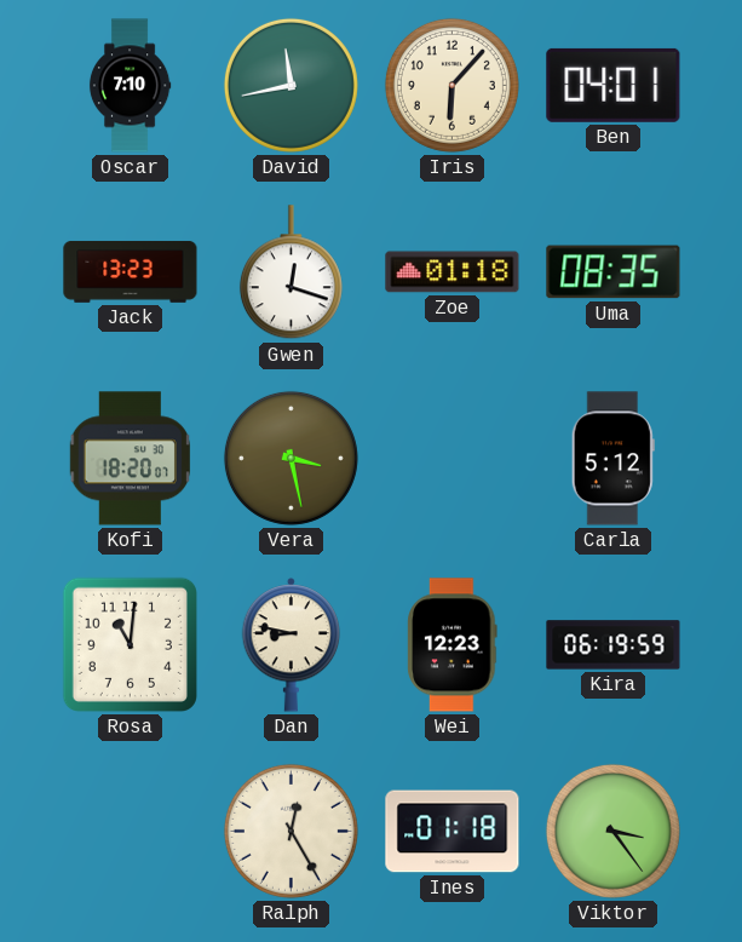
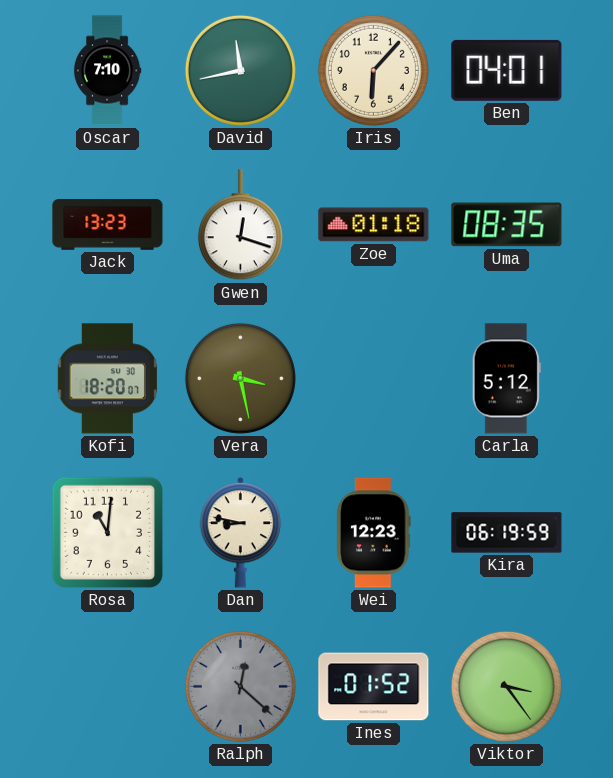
Ralph: 12:25 -> 12:22 (240, 686)
Ralph dial: cream -> grey (240, 686)
Ines: 01:18 -> 01:52 (374, 687)
